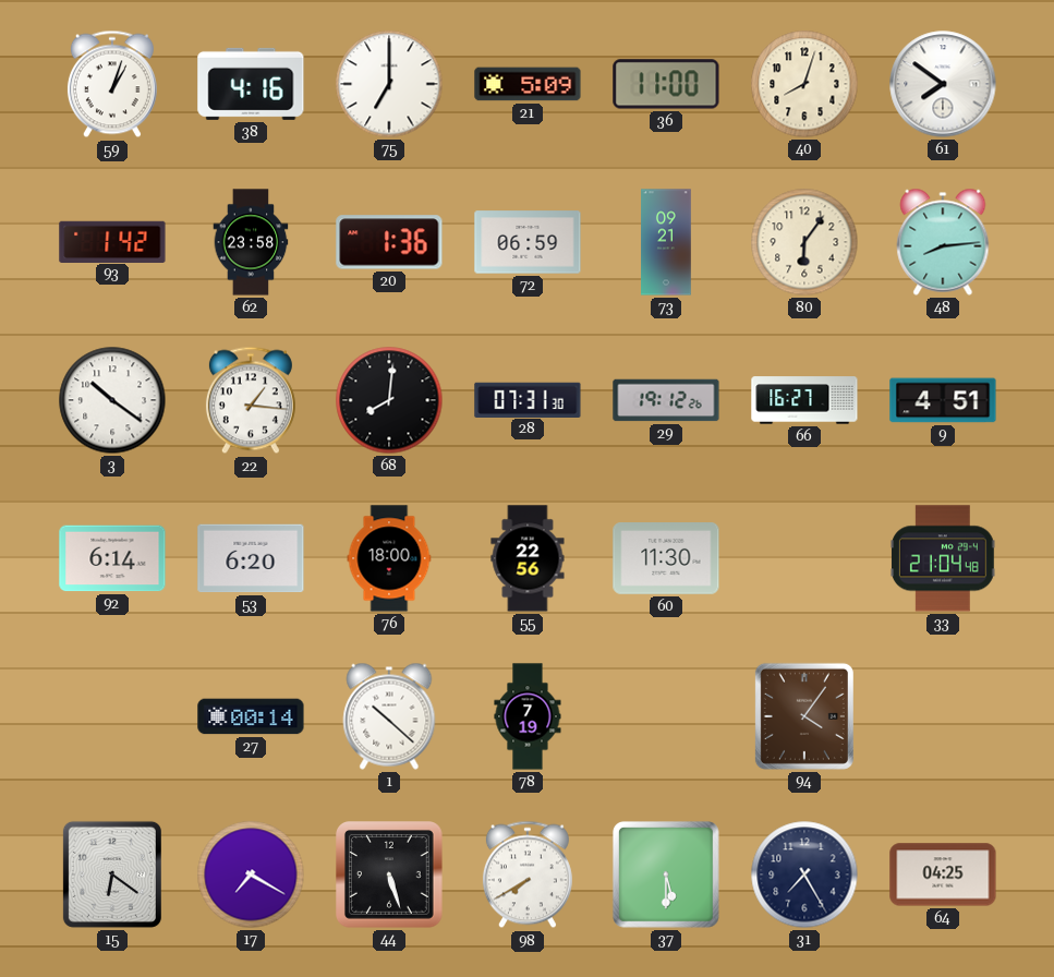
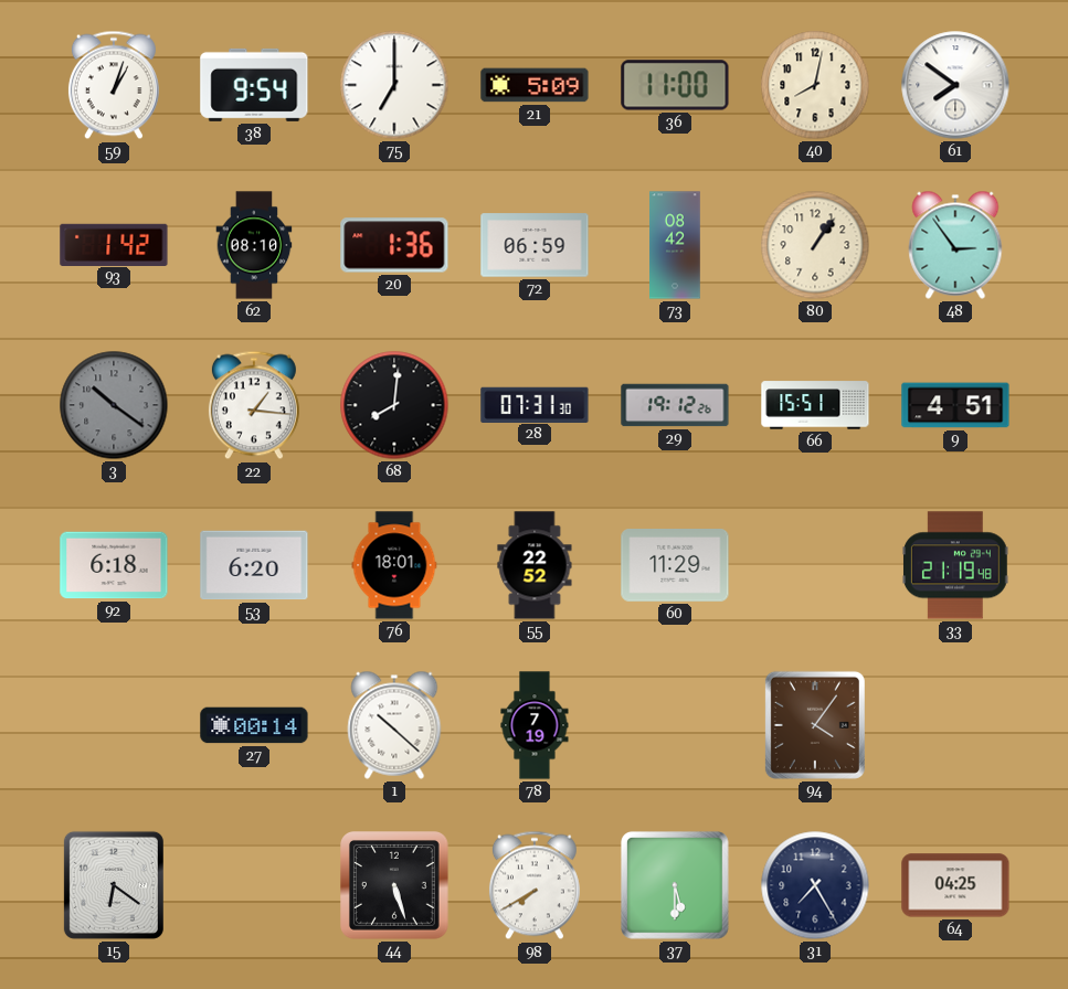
38: 4:16 -> 9:54 (254, 85)
40: 8:03 -> 8:02 (815, 85)
62: 23:58 -> 08:10 (254, 245)
73: 09:21 -> 08:42 (675, 245)
80: 6:06 -> 1:06 (815, 245)
48: 8:14 -> 2:54 (955, 245)
3 dial: white -> grey (114, 405)
66: 16:27 -> 15:51 (815, 405)
92: 6:14 -> 6:18 (114, 565)
76: 18:00 -> 18:01 (394, 565)
55: 22:56 -> 22:52 (535, 565)
60: 11:30 -> 11:29 (675, 566)
33: 21:04 -> 21:19 (956, 565)
17: 7:20 -> none (251, 875)
